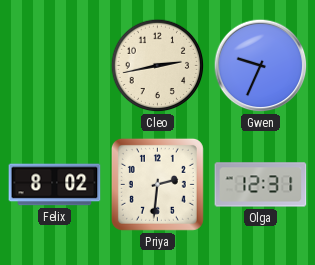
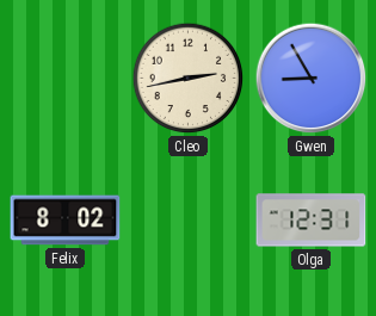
Gwen: 9:34 -> 8:55 (312, 79)
Priya: 2:31 -> none (157, 184)
